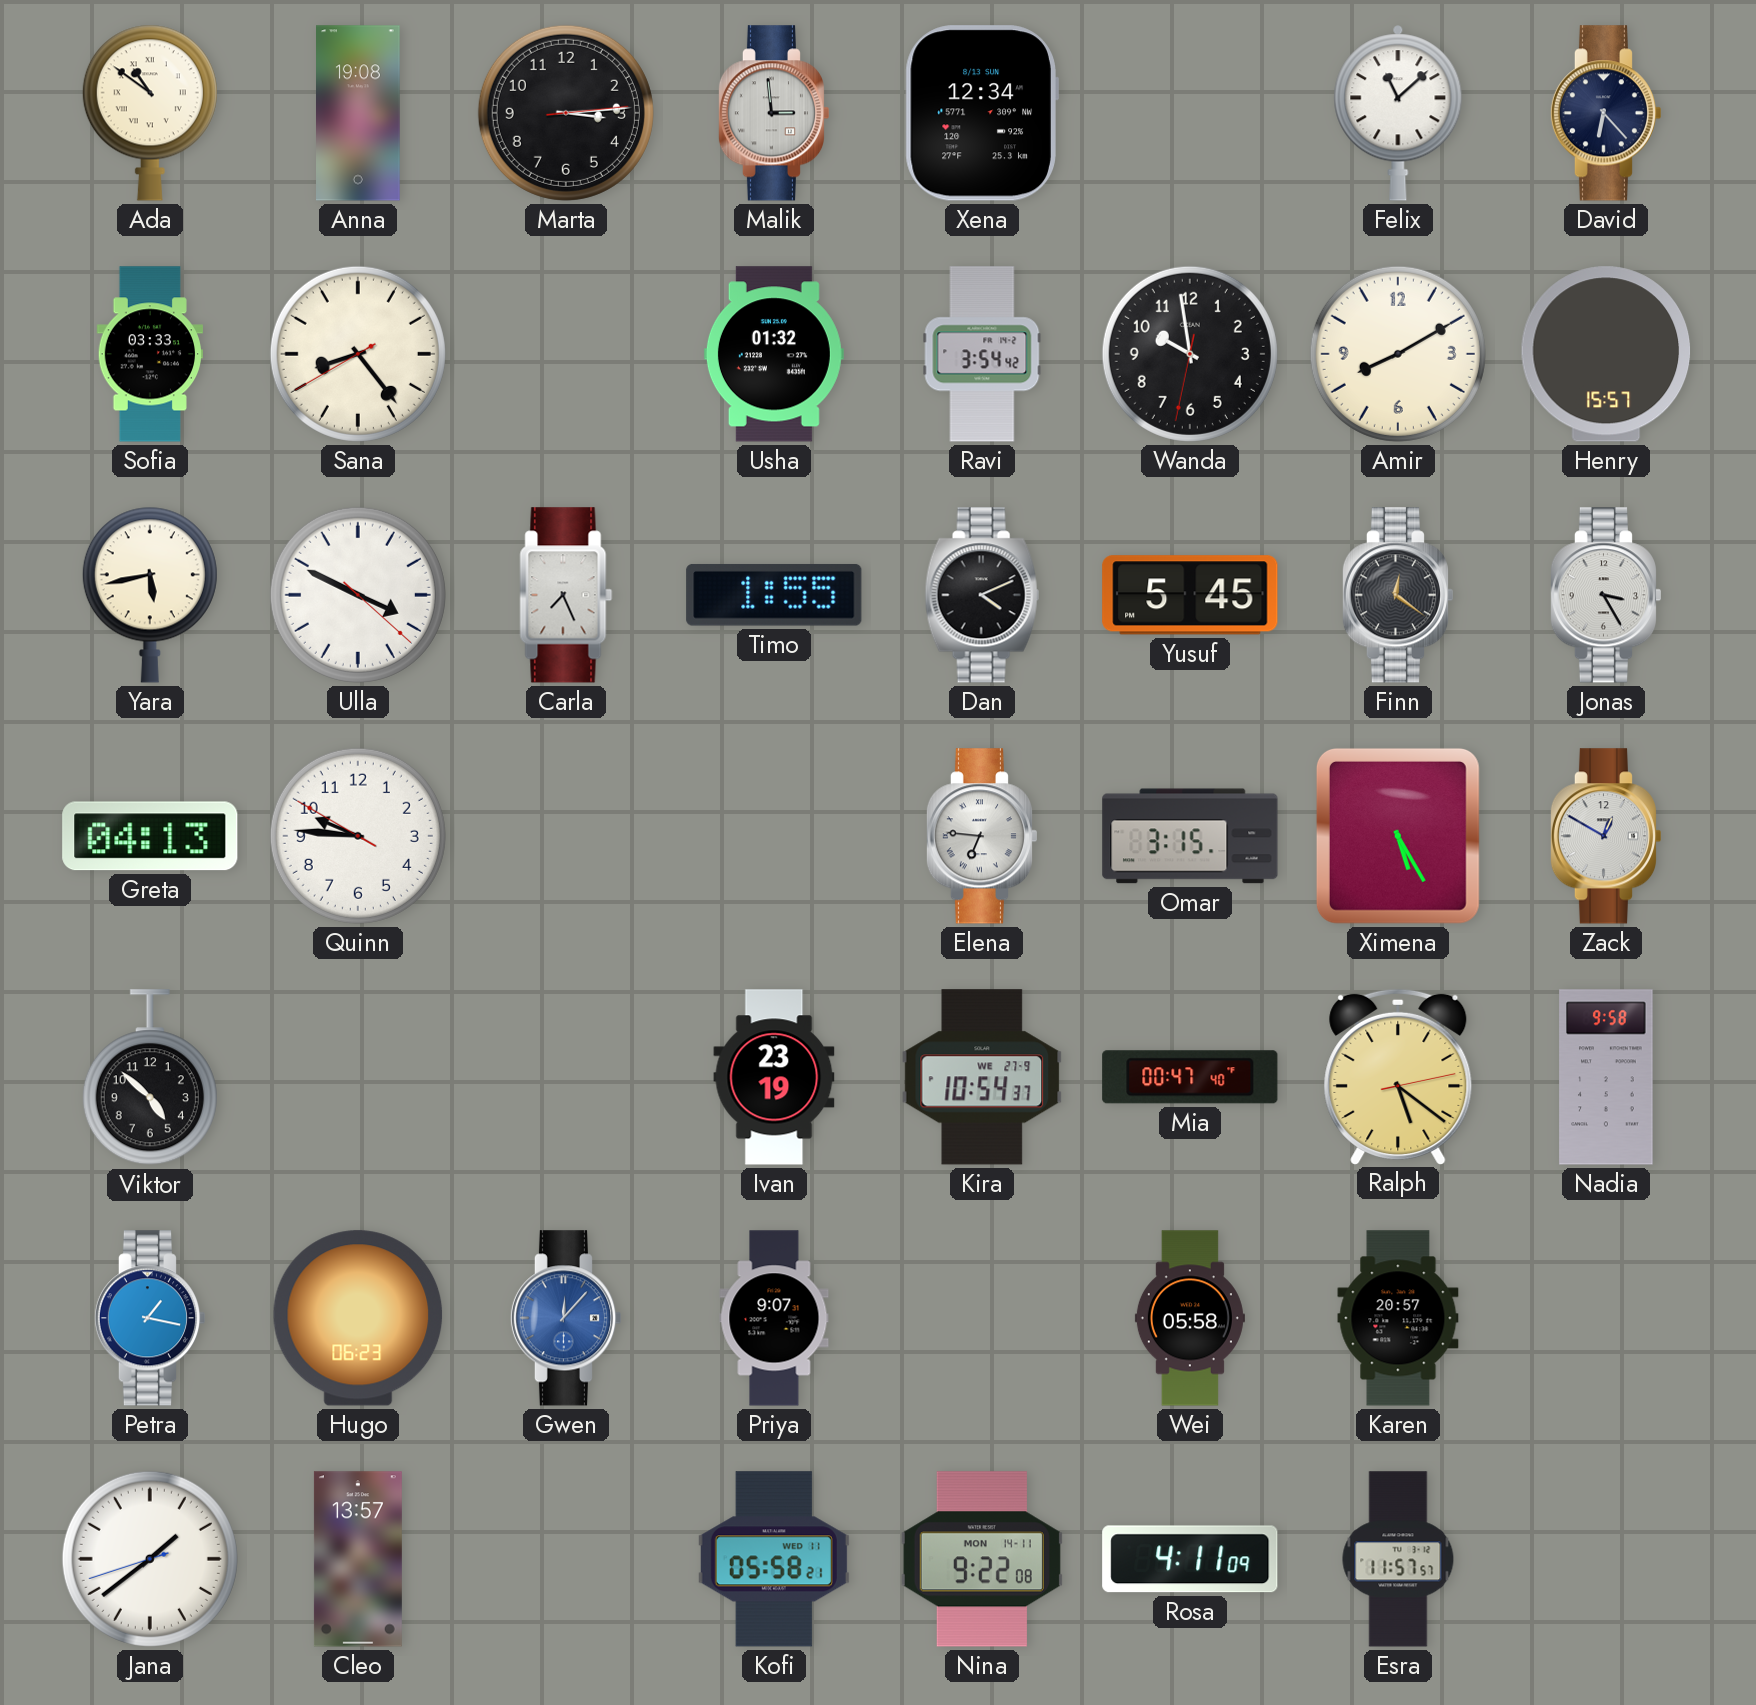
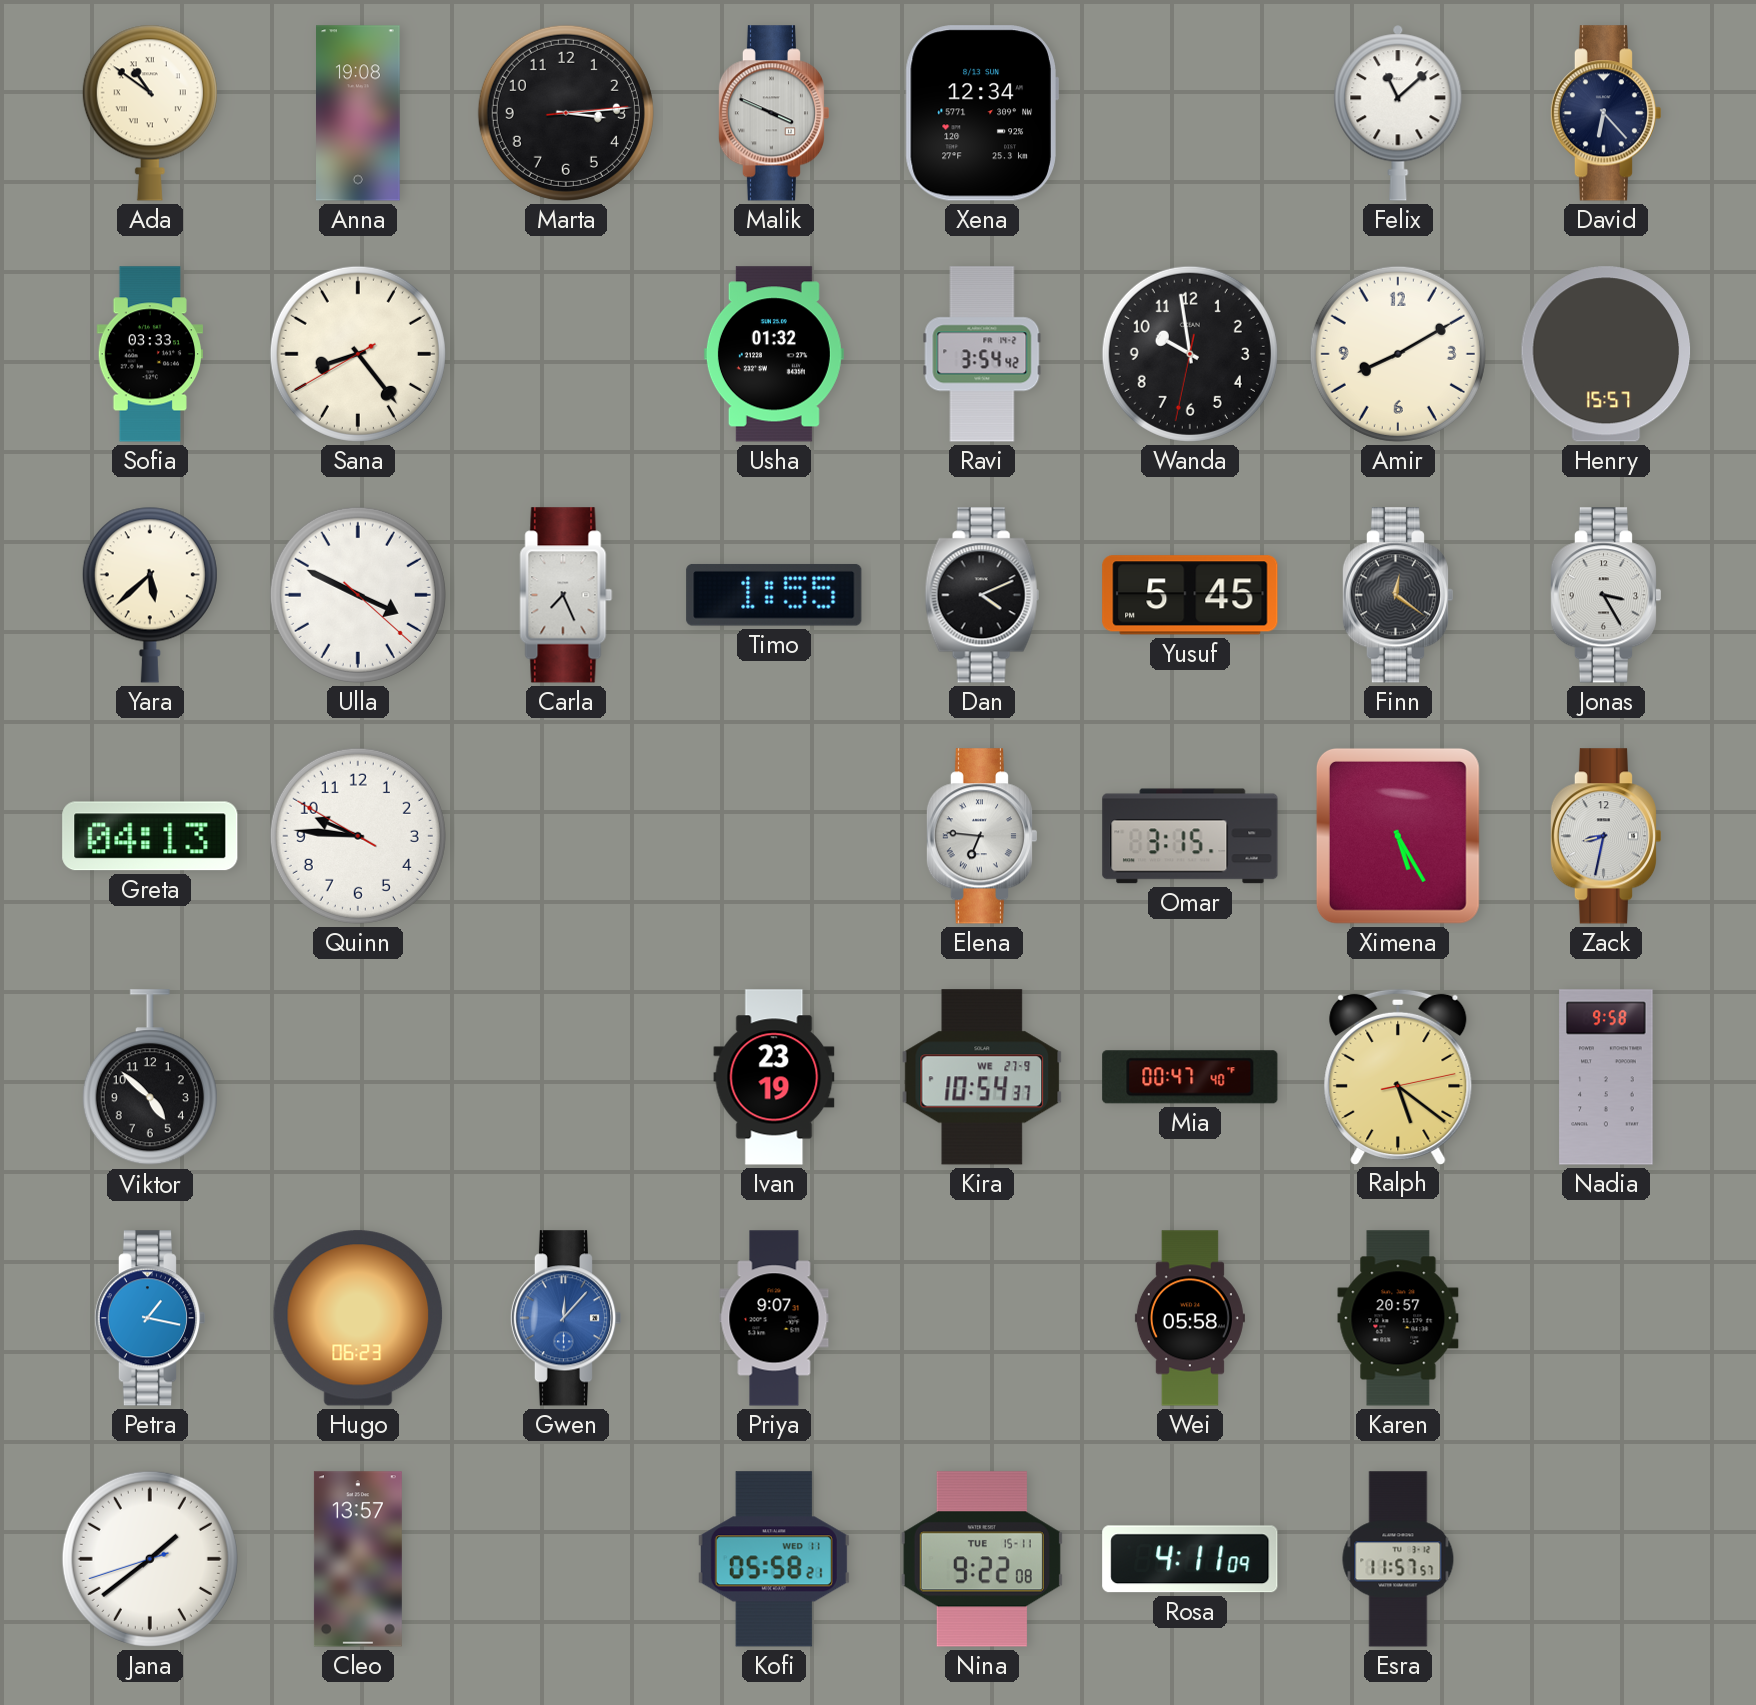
Malik: 2:59 -> 3:49 (773, 113)
Yara: 5:43 -> 5:38 (150, 595)
Zack: 12:50 -> 8:32 (1605, 836)
Nina date: MON 14-11 -> TUE 15-11 (982, 1559)
